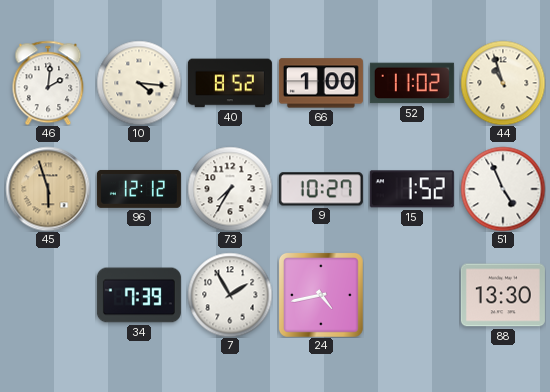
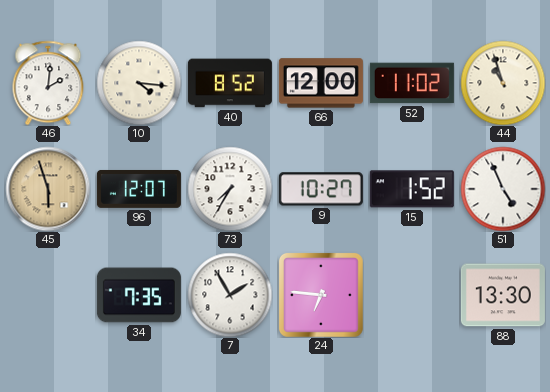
66: 1:00 -> 12:00 (321, 83)
96: 12:12 -> 12:07 (139, 189)
34: 7:39 -> 7:35 (139, 295)
24: 4:43 -> 6:46 (321, 295)
